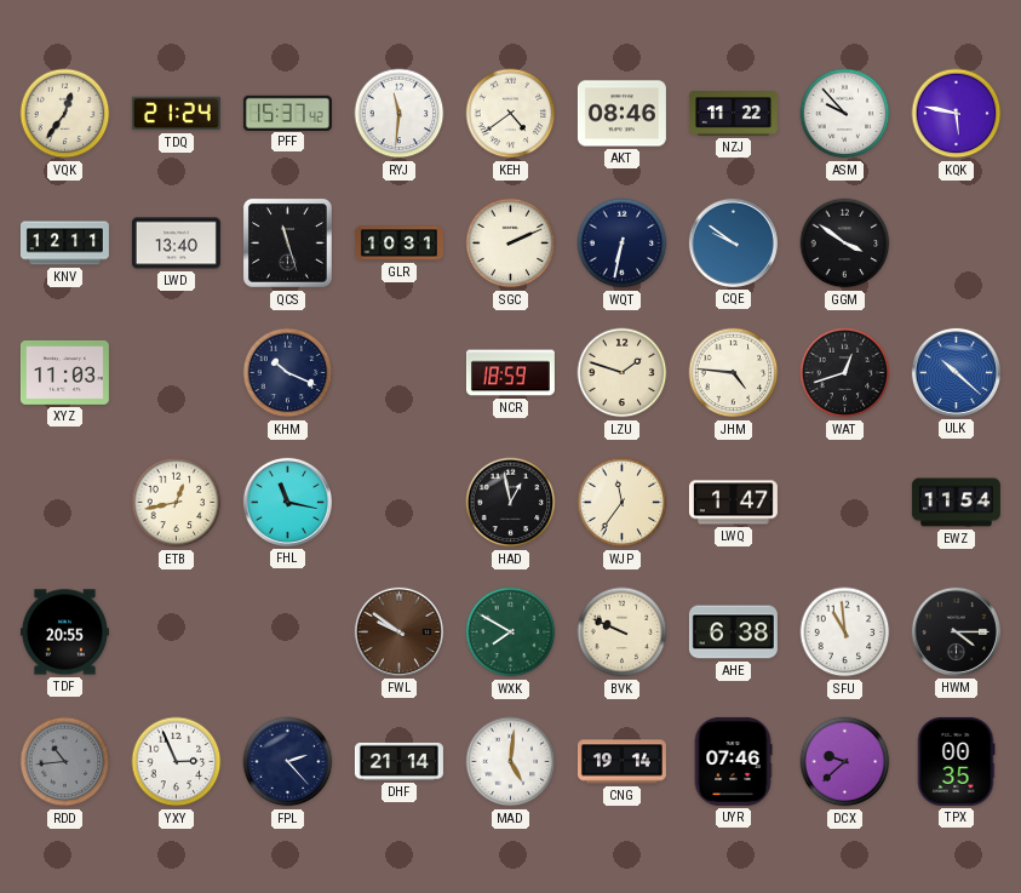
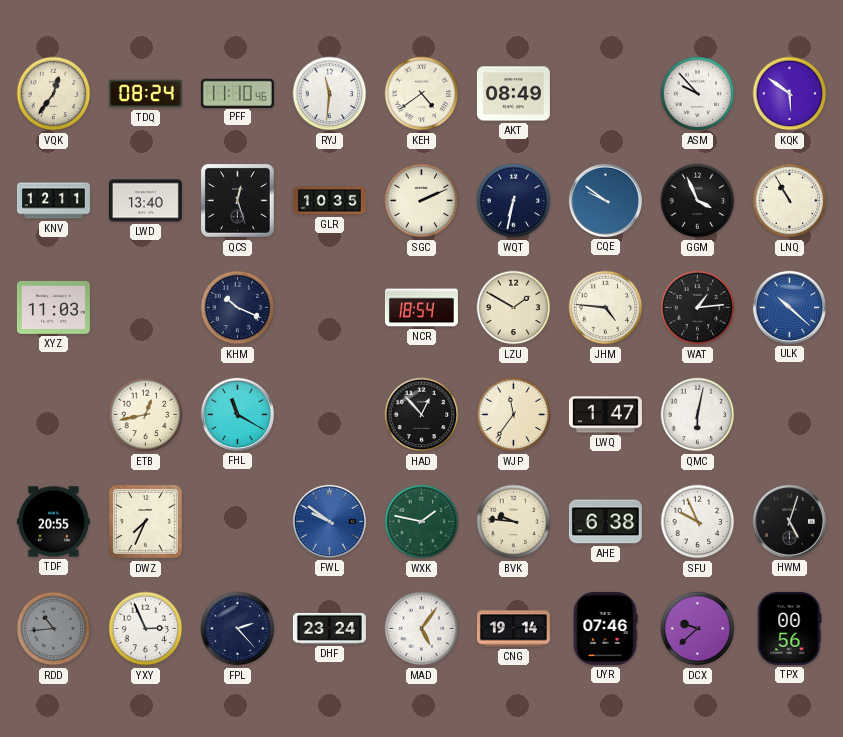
TDQ: 21:24 -> 08:24 (145, 94)
PFF: 15:37 -> 11:10 (237, 93)
AKT: 08:46 -> 08:49 (513, 94)
NZJ: 11:22 -> none (733, 114)
KQK: 5:47 -> 5:51 (790, 94)
QCS: 11:27 -> 12:27 (237, 200)
GLR: 10:31 -> 10:35 (329, 201)
GGM: 3:51 -> 3:56 (698, 201)
LNQ: none -> 10:55 (790, 201)
NCR: 18:59 -> 18:54 (421, 308)
LZU: 1:48 -> 1:50 (514, 308)
WAT: 12:42 -> 1:14 (698, 308)
FHL: 11:17 -> 11:20 (237, 414)
HAD: 12:58 -> 12:53 (422, 415)
QMC: none -> 6:02 (698, 415)
EWZ: 11:54 -> none (956, 503)
DWZ: none -> 7:34 (146, 522)
FWL dial: brown -> blue (329, 521)
WXK: 7:50 -> 1:47 (422, 522)
BVK: 9:49 -> 9:46 (514, 522)
SFU: 10:59 -> 9:56 (698, 522)
HWM: 4:15 -> 5:03 (789, 521)
DHF: 21:14 -> 23:24 (329, 628)
MAD: 5:01 -> 5:06 (422, 629)
TPX: 00:35 -> 00:56 (789, 628)
